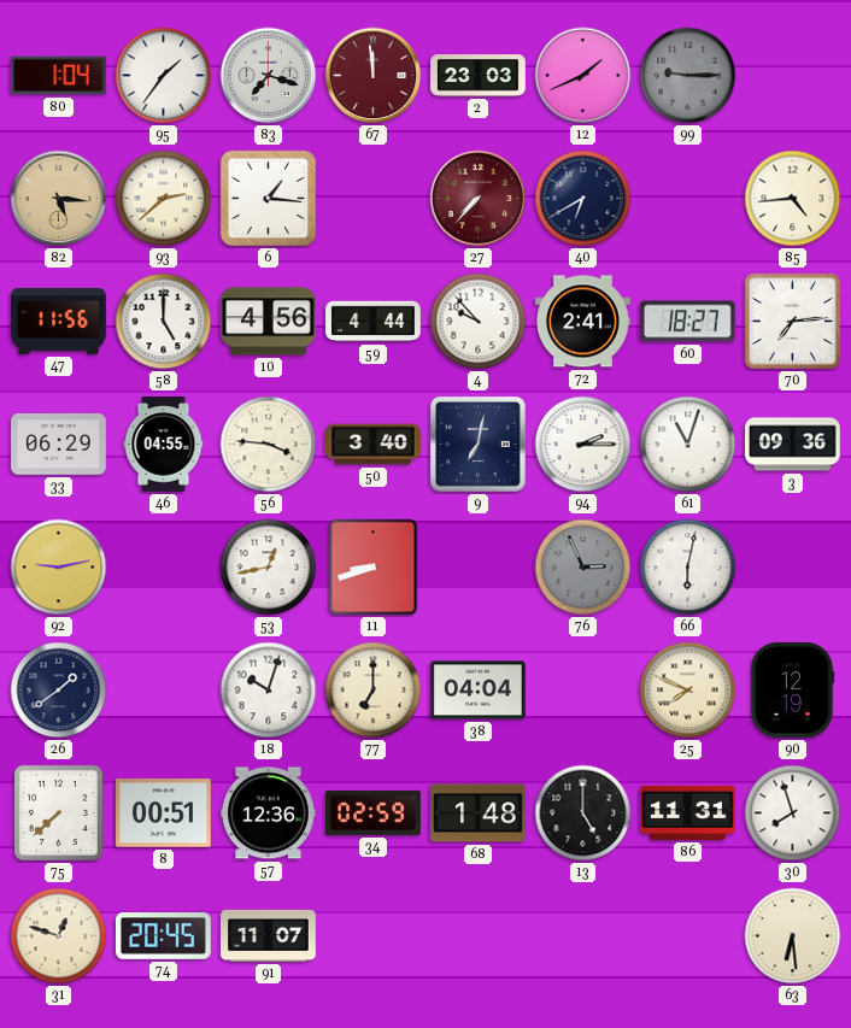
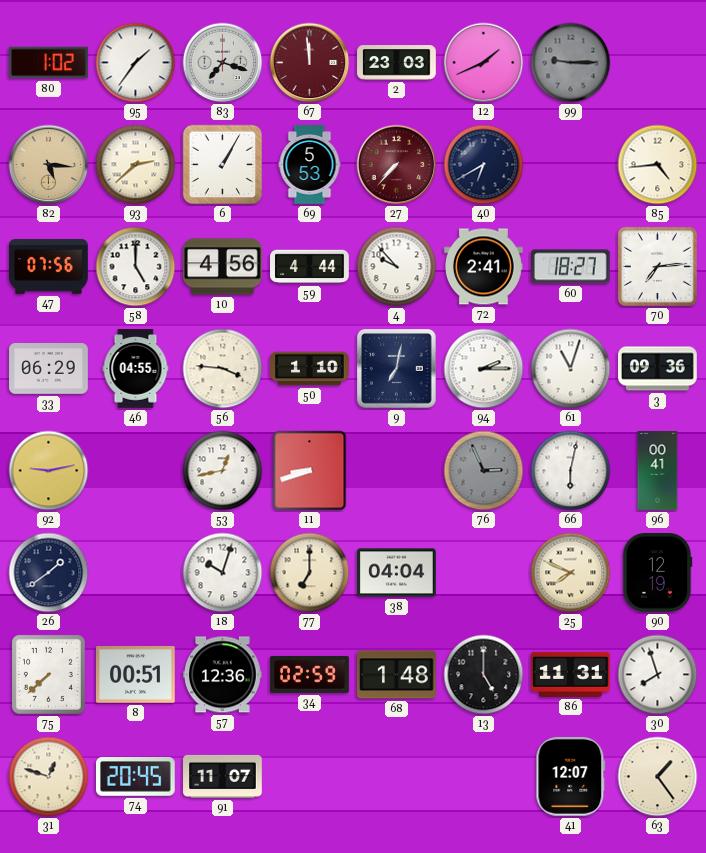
80: 1:04 -> 1:02 (49, 63)
6: 1:16 -> 1:05 (223, 165)
69: none -> 5:53 (310, 165)
47: 11:56 -> 07:56 (49, 267)
50: 3:40 -> 1:10 (310, 369)
96: none -> 00:41 (658, 471)
41: none -> 12:07 (571, 777)
63: 6:29 -> 1:24 (658, 777)
